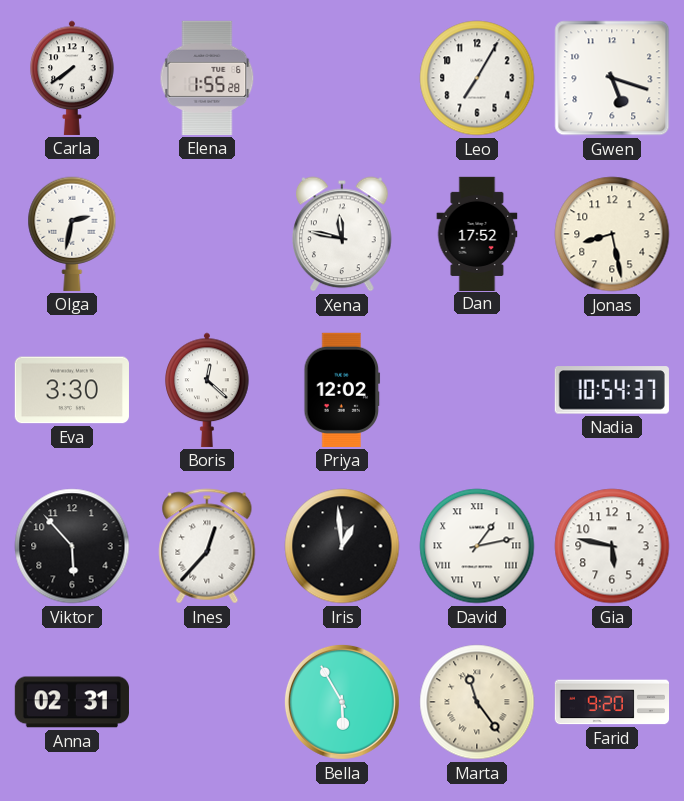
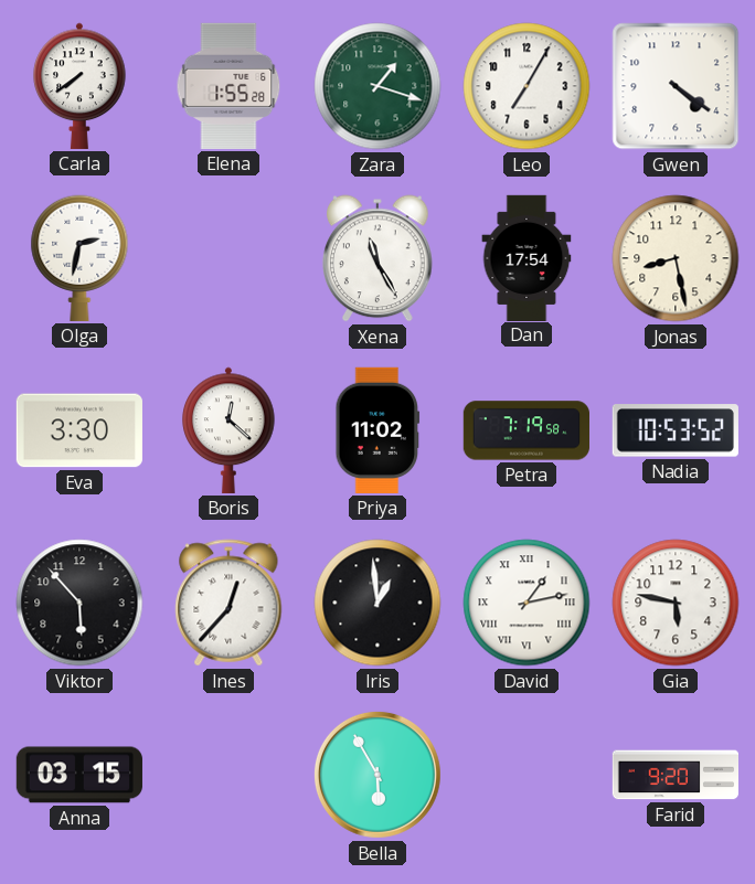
Zara: none -> 1:18 (377, 86)
Gwen: 5:18 -> 4:21 (676, 86)
Xena: 11:47 -> 11:25 (379, 258)
Dan: 17:52 -> 17:54 (527, 257)
Priya: 12:02 -> 11:02 (377, 430)
Petra: none -> 7:19 (525, 430)
Nadia: 10:54 -> 10:53 (676, 430)
Anna: 02:31 -> 03:15 (79, 775)
Marta: 11:24 -> none (477, 702)
